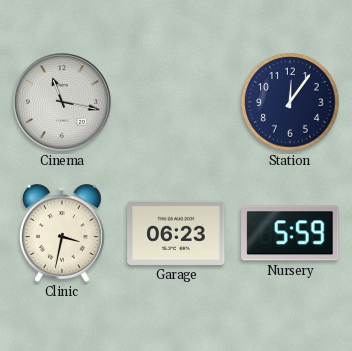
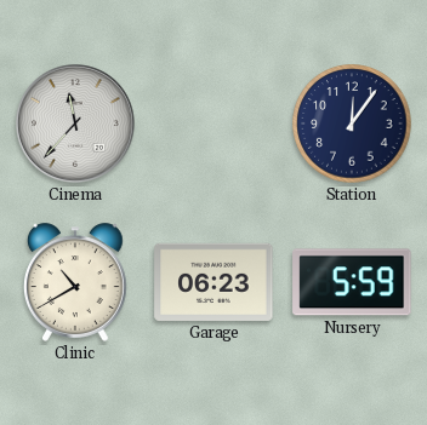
Cinema: 11:17 -> 11:37 (76, 125)
Clinic: 3:32 -> 10:40 (75, 282)
